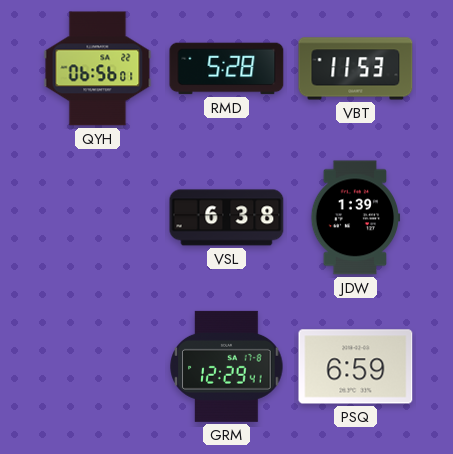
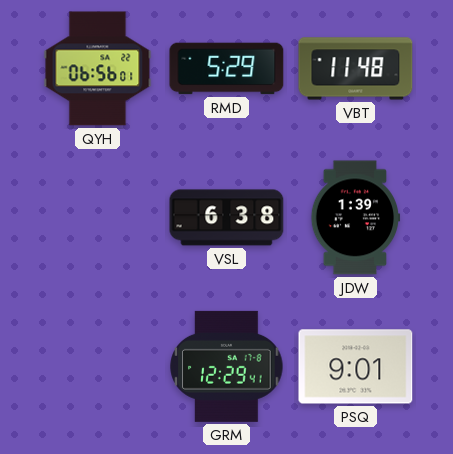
RMD: 5:28 -> 5:29 (227, 69)
VBT: 11:53 -> 11:48 (356, 69)
PSQ: 6:59 -> 9:01 (356, 367)
